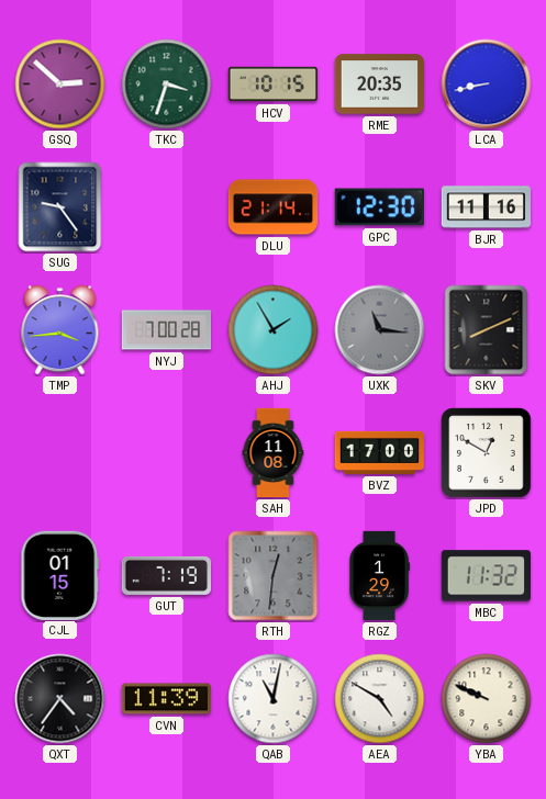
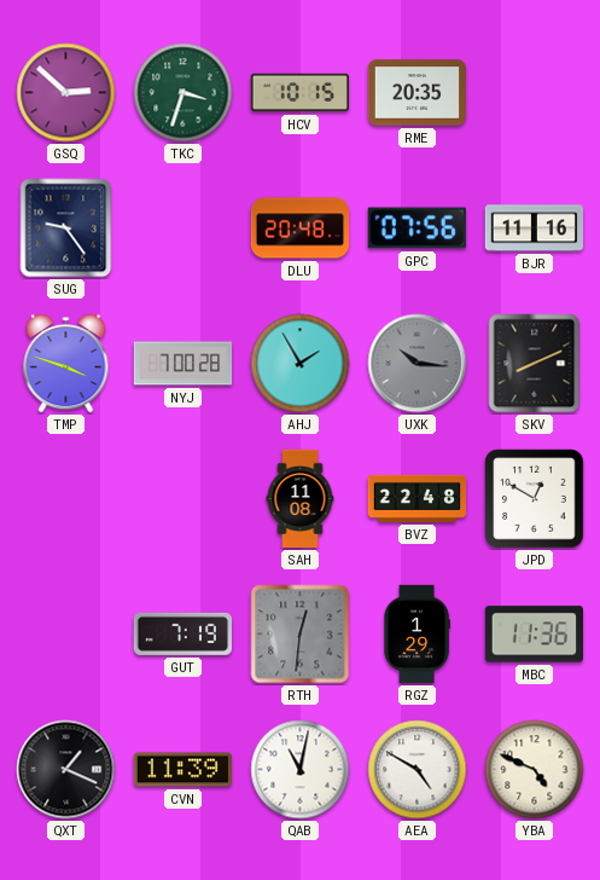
LCA: 8:43 -> none (487, 85)
DLU: 21:14 -> 20:48 (301, 228)
GPC: 12:30 -> 07:56 (416, 228)
TMP: 3:44 -> 3:48 (66, 364)
UXK: 11:16 -> 10:16 (418, 364)
BVZ: 17:00 -> 22:48 (416, 498)
CJL: 01:15 -> none (60, 575)
MBC: 11:32 -> 11:36 (534, 635)
QXT: 4:36 -> 1:19 (66, 770)
YBA: 9:49 -> 4:49 (535, 770)
